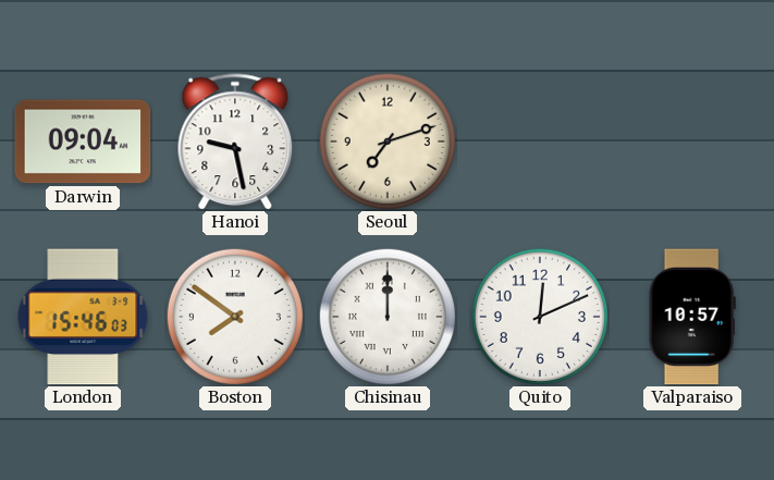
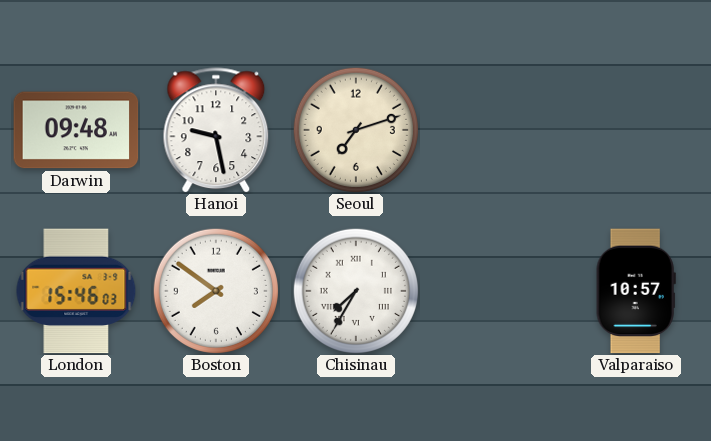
Darwin: 09:04 -> 09:48 (76, 130)
Chisinau: 12:00 -> 7:35 (356, 291)
Quito: 12:11 -> none (540, 317)
